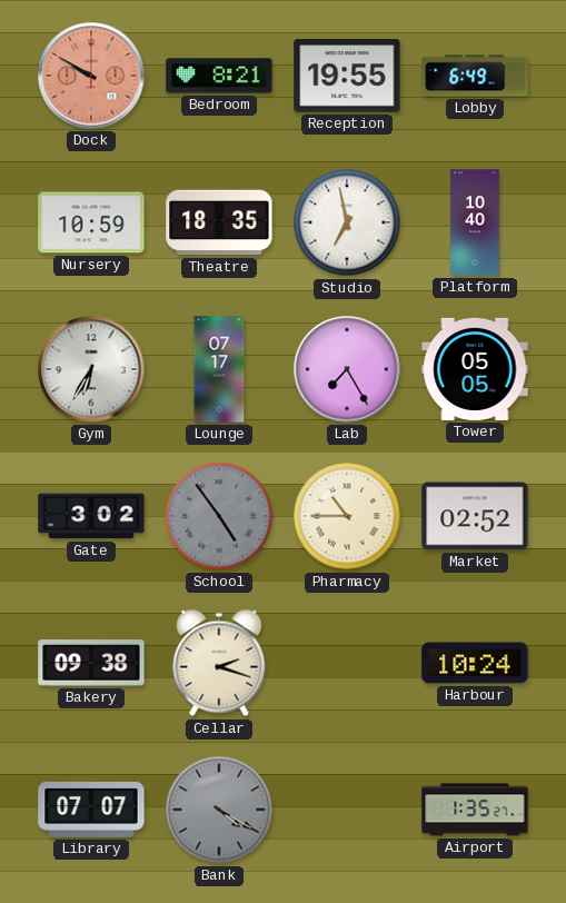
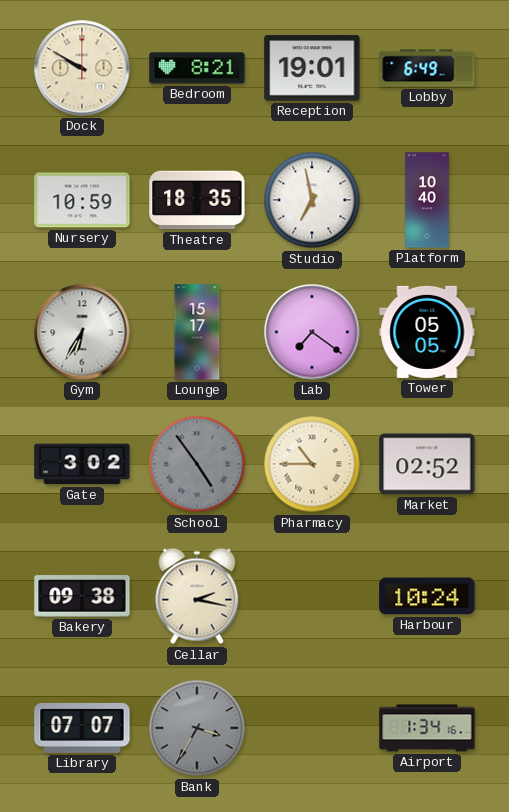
Dock dial: salmon -> cream (82, 68)
Reception: 19:55 -> 19:01 (312, 68)
Lounge: 07:17 -> 15:17 (197, 332)
Lab: 7:25 -> 7:21 (312, 332)
Cellar: 2:18 -> 2:17 (197, 596)
Bank: 4:20 -> 3:35 (197, 728)
Airport: 1:35 -> 1:34 (427, 728)
